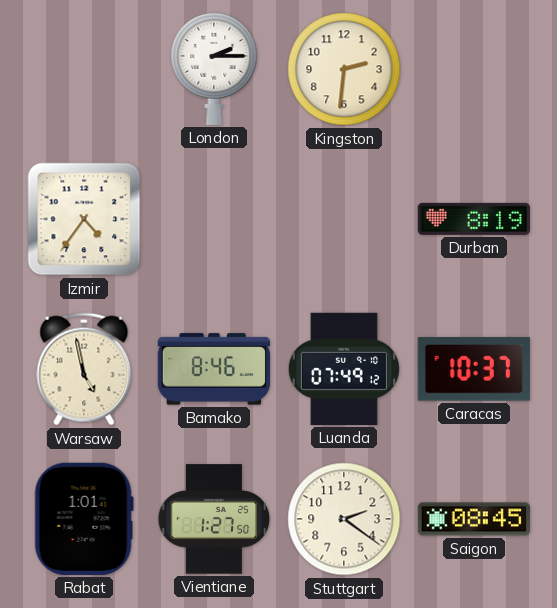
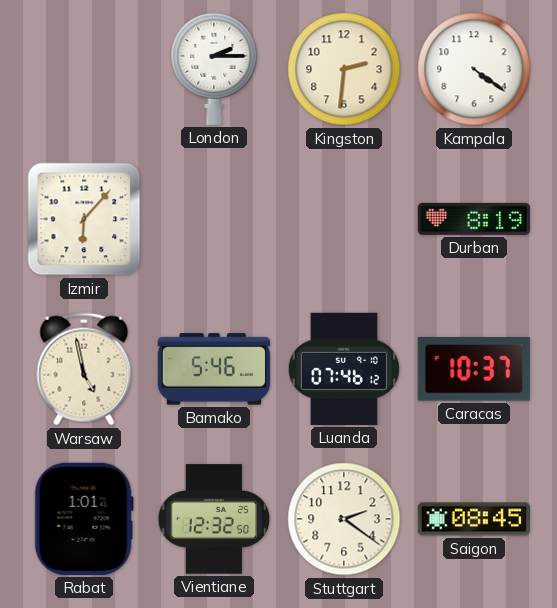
Kampala: none -> 4:21 (474, 69)
Izmir: 4:36 -> 6:07 (84, 219)
Bamako: 8:46 -> 5:46 (214, 369)
Luanda: 07:49 -> 07:46 (344, 369)
Vientiane: 1:27 -> 12:32 (214, 519)
